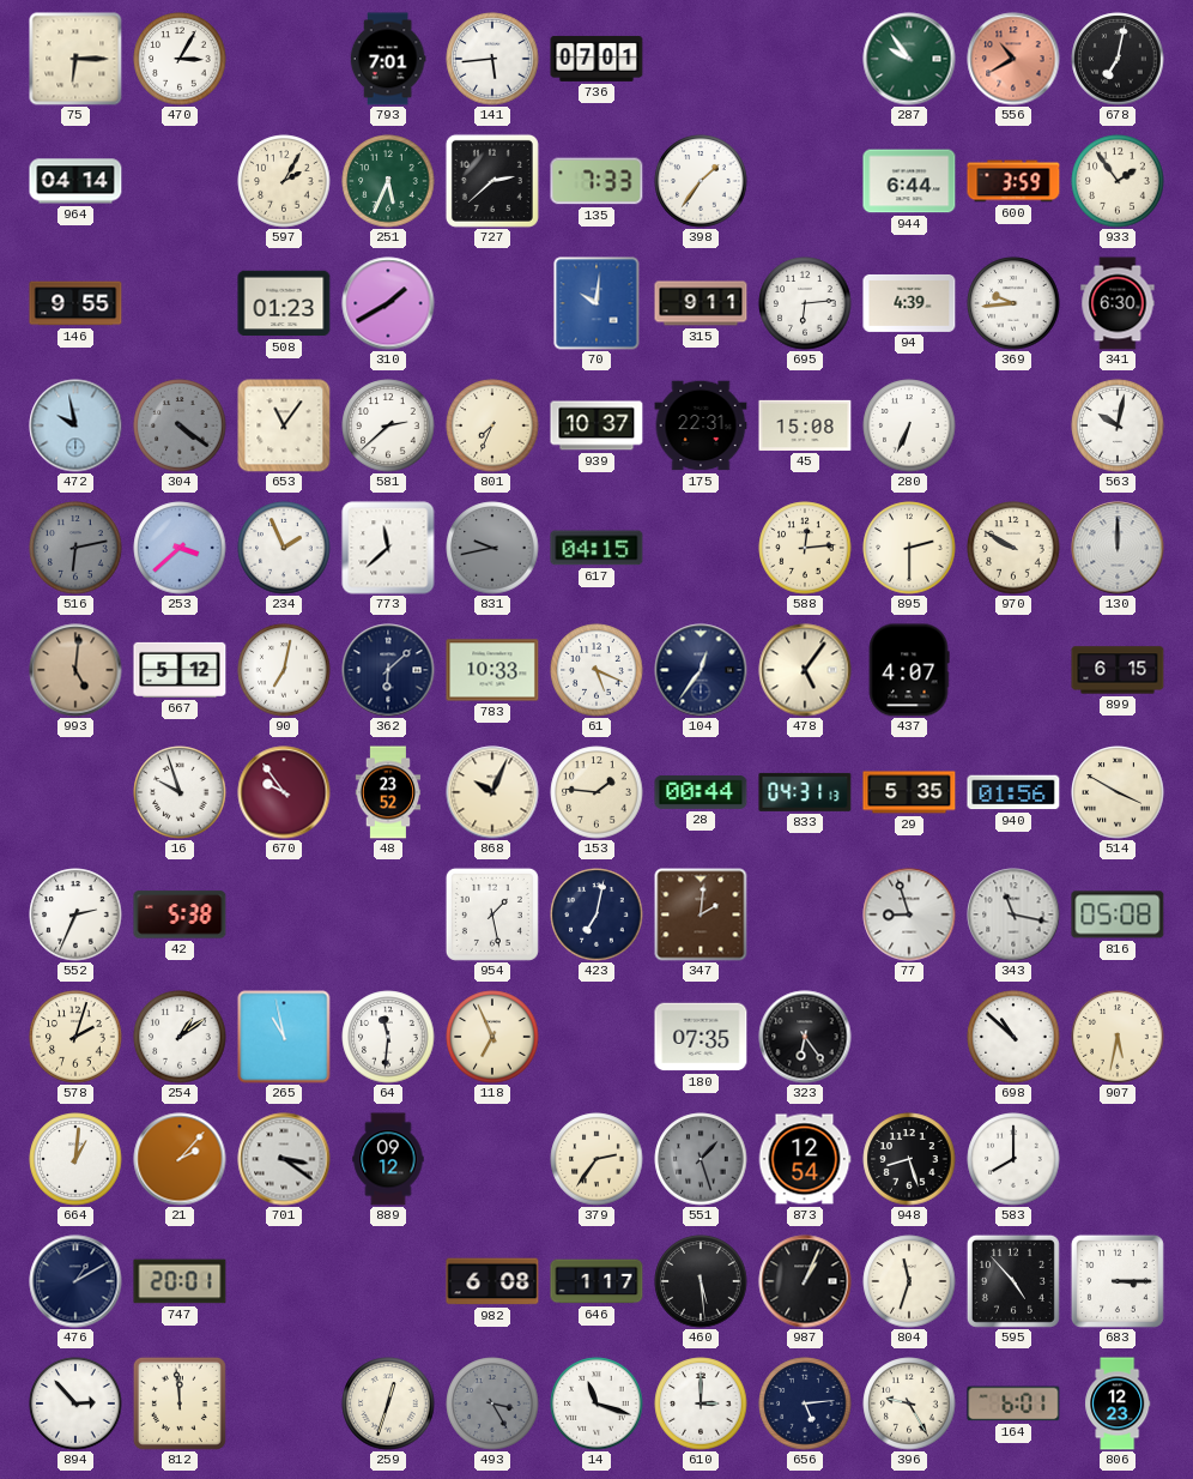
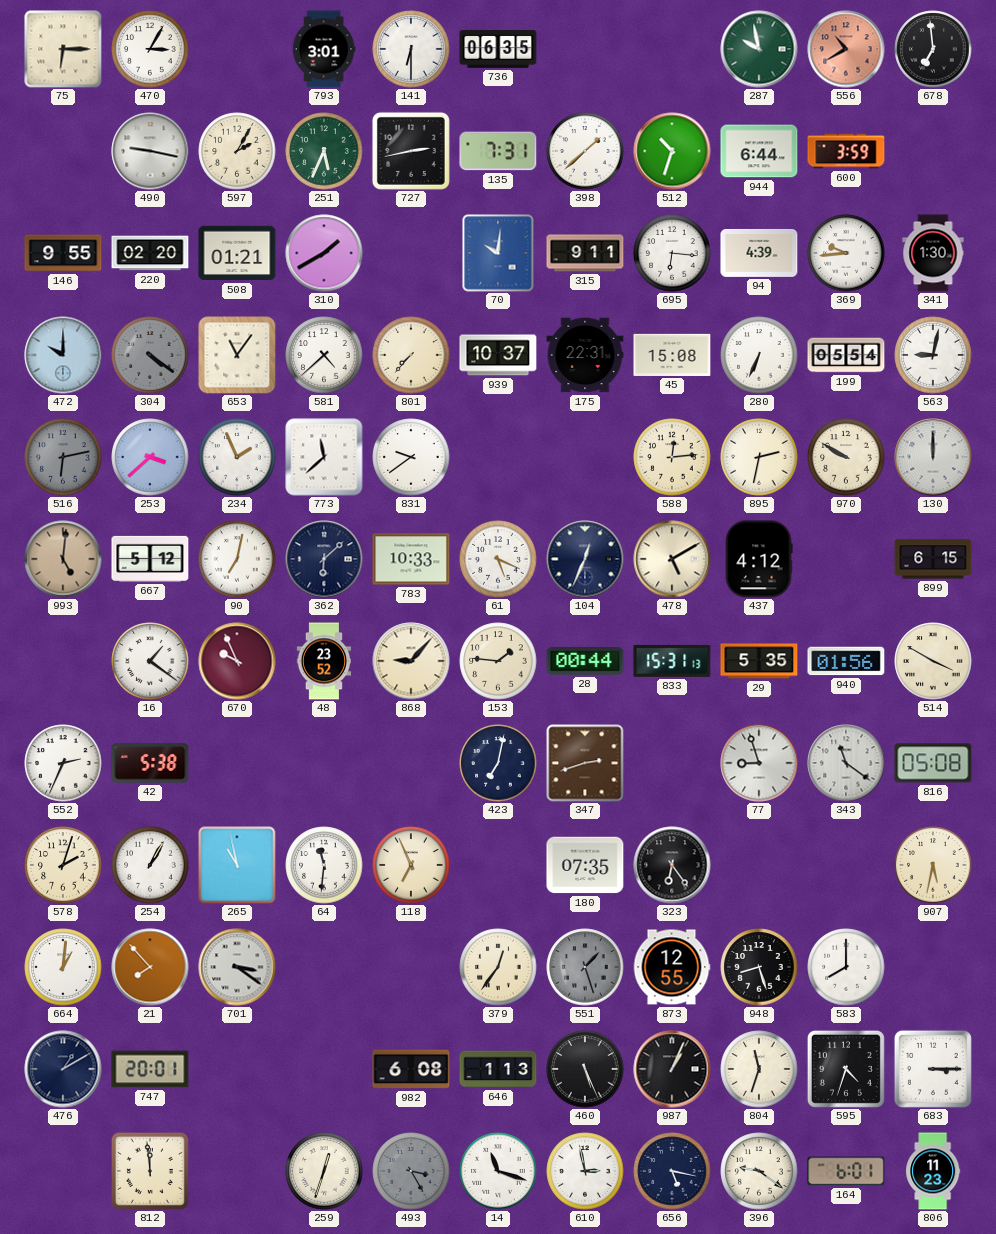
793: 7:01 -> 3:01 (324, 49)
141: 5:44 -> 6:30 (411, 49)
736: 07:01 -> 06:35 (498, 49)
287: 9:54 -> 9:58 (759, 49)
678: 7:02 -> 6:59 (933, 49)
964: 04:14 -> none (75, 181)
490: none -> 9:17 (150, 151)
727: 2:38 -> 2:43 (411, 151)
135: 7:33 -> 7:31 (498, 151)
398: 1:36 -> 1:38 (585, 151)
512: none -> 10:33 (672, 151)
933: 1:54 -> none (1118, 181)
220: none -> 02:20 (150, 253)
508: 01:23 -> 01:21 (237, 253)
695: 6:14 -> 6:16 (672, 253)
341: 6:30 -> 1:30 (933, 253)
472: 9:58 -> 10:00 (63, 355)
581: 2:38 -> 4:38 (324, 355)
801: 7:34 -> 7:37 (411, 355)
199: none -> 05:54 (846, 355)
563: 10:02 -> 9:02 (933, 355)
831: 9:43 -> 9:39 (411, 457)
831 dial: grey -> white (411, 457)
617: 04:15 -> none (596, 548)
895: 2:30 -> 2:32 (759, 457)
104: 12:36 -> 12:34 (585, 559)
478: 5:06 -> 5:10 (672, 559)
437: 4:07 -> 4:12 (759, 559)
16: 9:57 -> 1:21 (150, 661)
670: 9:54 -> 9:56 (237, 661)
868: 10:04 -> 9:07 (411, 661)
833: 04:31 -> 15:31 (672, 661)
954: 1:28 -> none (492, 914)
347: 2:01 -> 2:42 (585, 763)
343: 11:17 -> 11:21 (846, 763)
254: 1:09 -> 1:05 (150, 865)
698: 10:52 -> none (1013, 1037)
21: 2:07 -> 7:53 (150, 967)
889: 09:12 -> none (388, 1159)
379: 2:36 -> 12:36 (498, 967)
873: 12:54 -> 12:55 (672, 967)
646: 1:17 -> 1:13 (498, 1069)
460: 5:29 -> 5:26 (585, 1069)
595: 4:53 -> 4:33 (846, 1069)
894: 2:53 -> none (75, 1403)
610: 3:00 -> 2:58 (585, 1171)
656: 5:14 -> 5:17 (672, 1171)
396: 9:25 -> 9:21 (759, 1171)
806: 12:23 -> 11:23 (933, 1171)
